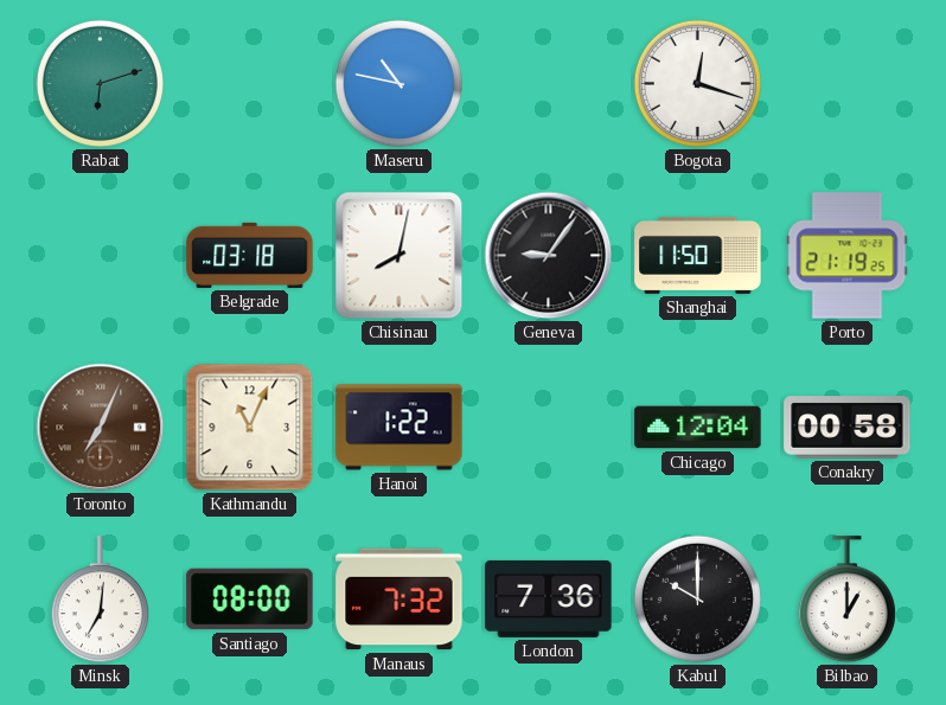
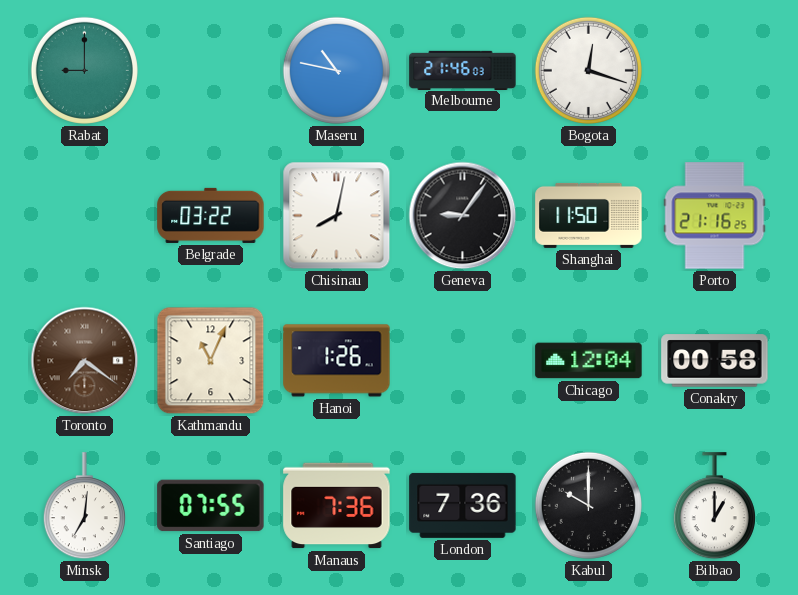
Rabat: 6:12 -> 9:00 (84, 70)
Melbourne: none -> 21:46 (463, 70)
Belgrade: 03:18 -> 03:22 (211, 215)
Porto: 21:19 -> 21:16 (715, 216)
Toronto: 7:04 -> 7:21 (85, 361)
Hanoi: 1:22 -> 1:26 (337, 361)
Santiago: 08:00 -> 07:55 (211, 506)
Manaus: 7:32 -> 7:36 (337, 506)
